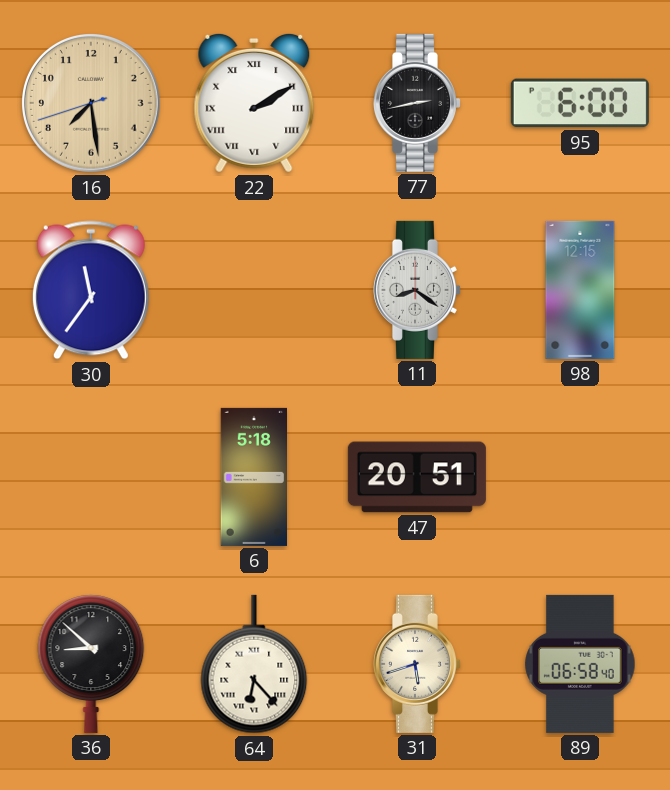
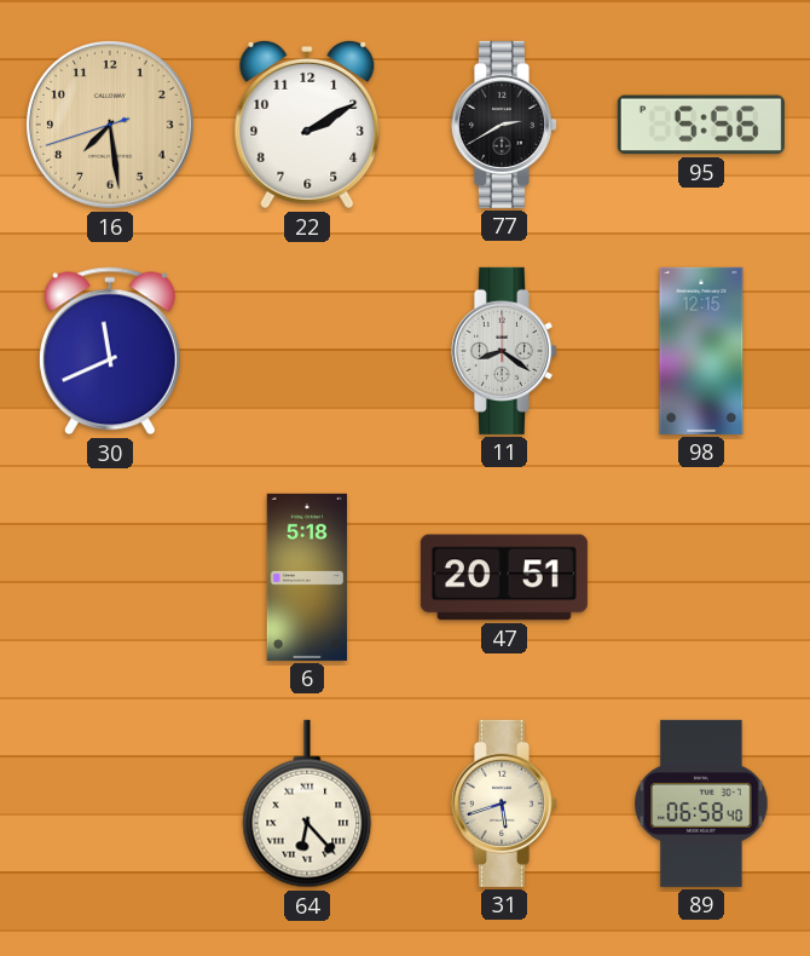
22 numerals: Roman -> Arabic (307, 125)
77: 2:43 -> 2:40 (504, 125)
95: 6:00 -> 5:56 (701, 125)
30: 11:36 -> 11:41 (110, 351)
36: 8:52 -> none (91, 664)
